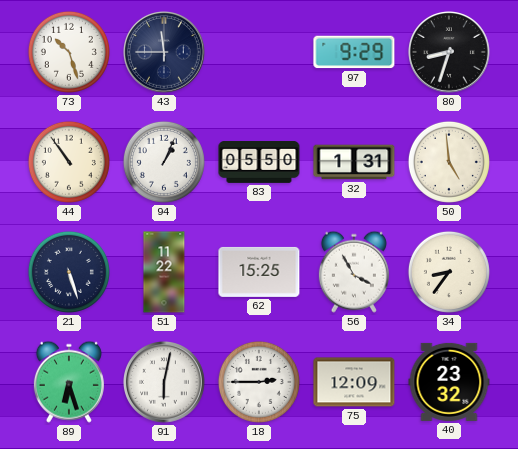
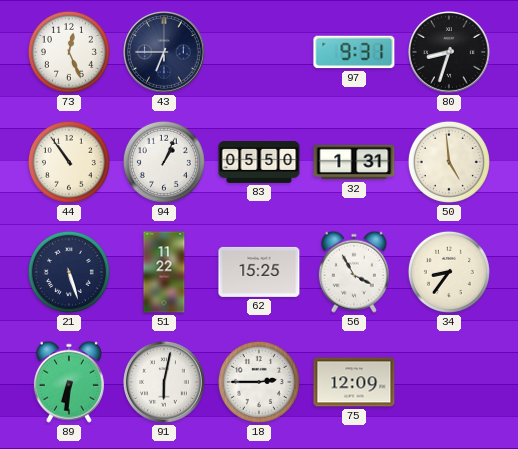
73: 10:27 -> 12:26 (69, 52)
43: 11:45 -> 6:45 (165, 53)
97: 9:29 -> 9:31 (354, 52)
89: 6:27 -> 6:31 (69, 382)
40: 23:32 -> none (449, 382)
